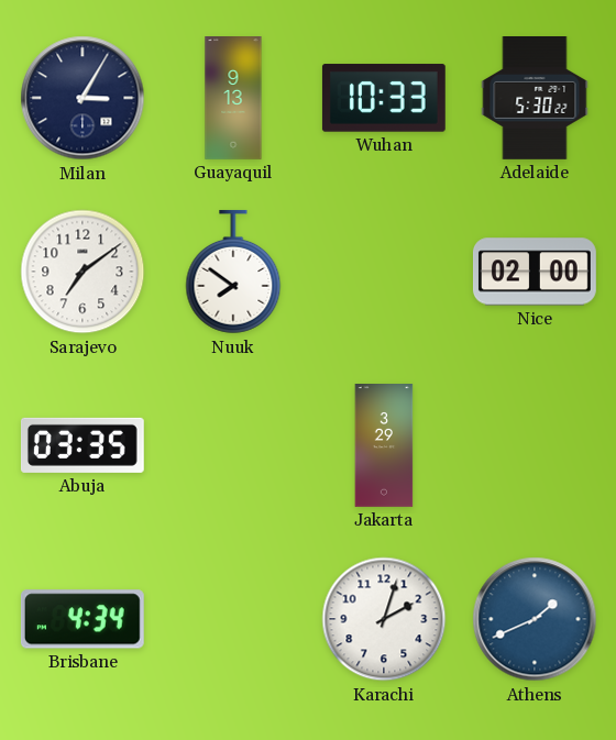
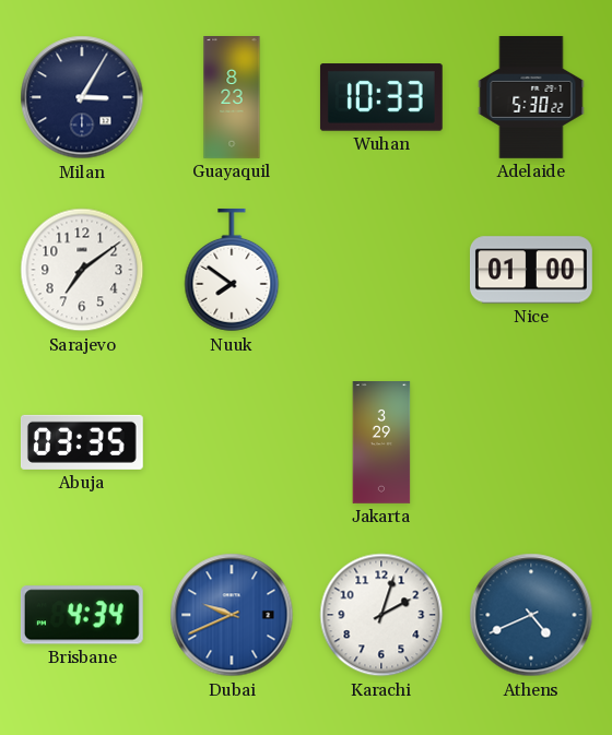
Guayaquil: 9:13 -> 8:23 (232, 98)
Nice: 02:00 -> 01:00 (531, 270)
Dubai: none -> 9:41 (232, 615)
Athens: 1:41 -> 4:41 (531, 615)
